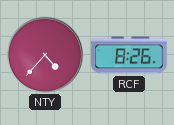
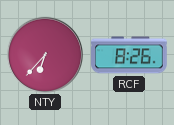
NTY: 4:37 -> 6:37 (44, 54)
